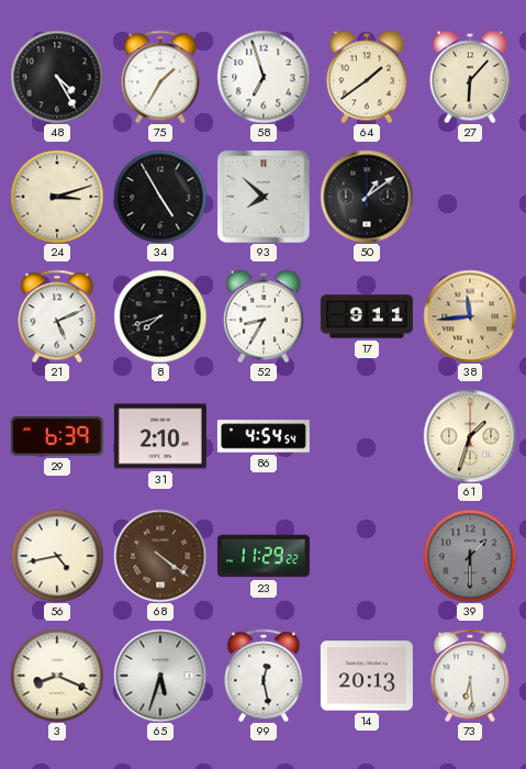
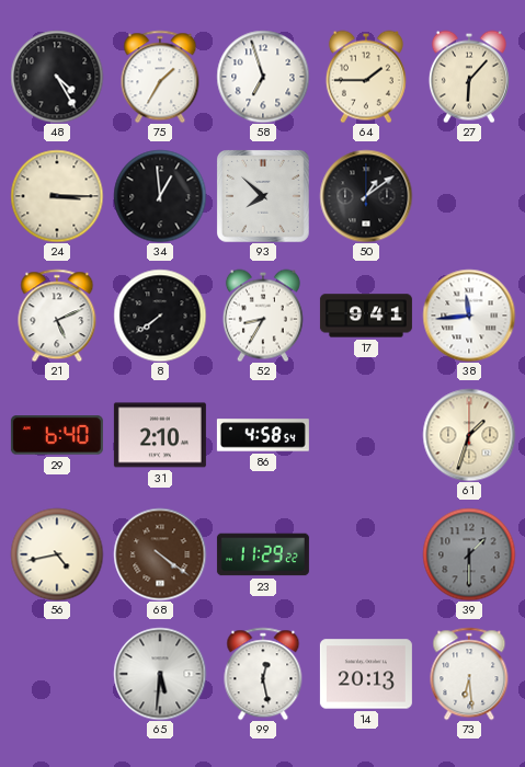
64: 1:39 -> 1:45 (366, 77)
24: 3:12 -> 3:15 (57, 196)
34: 4:55 -> 12:59 (160, 196)
8: 7:42 -> 7:39 (160, 316)
17: 9:11 -> 9:41 (366, 316)
38 dial: champagne -> white (469, 316)
29: 6:39 -> 6:40 (57, 435)
86: 4:54 -> 4:58 (263, 435)
3: 8:19 -> none (57, 676)
65: 5:33 -> 5:31 (160, 674)
